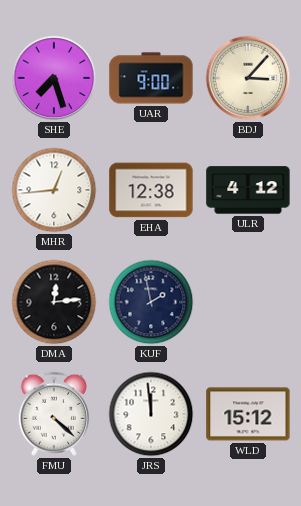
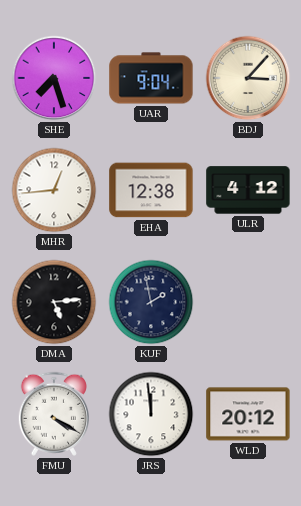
UAR: 9:00 -> 9:04 (151, 78)
DMA: 12:14 -> 5:14 (54, 302)
FMU: 4:22 -> 4:20 (54, 414)
WLD: 15:12 -> 20:12 (248, 414)
